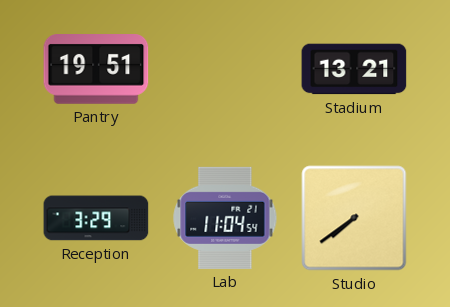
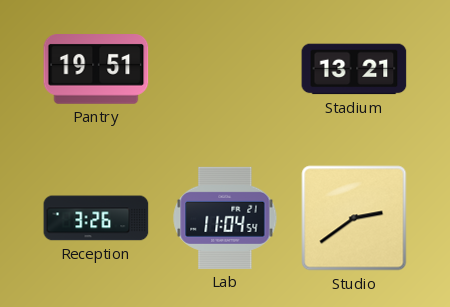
Reception: 3:29 -> 3:26 (96, 218)
Studio: 7:39 -> 2:39 (354, 218)
